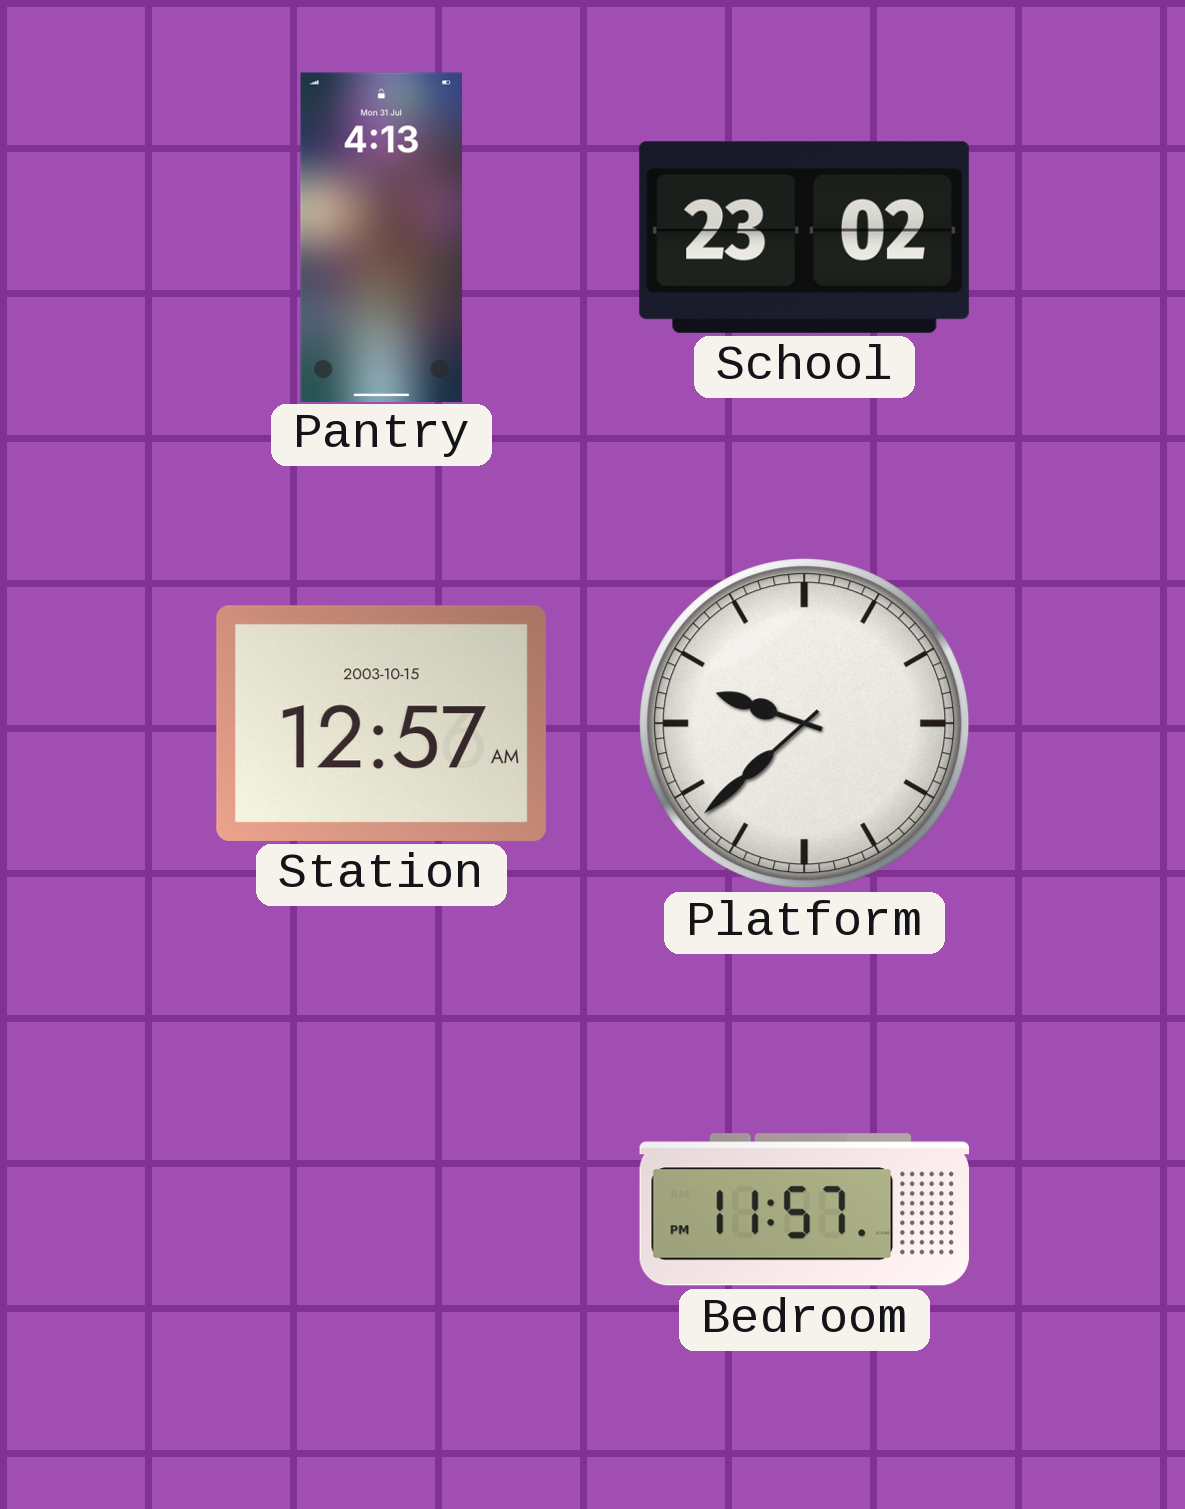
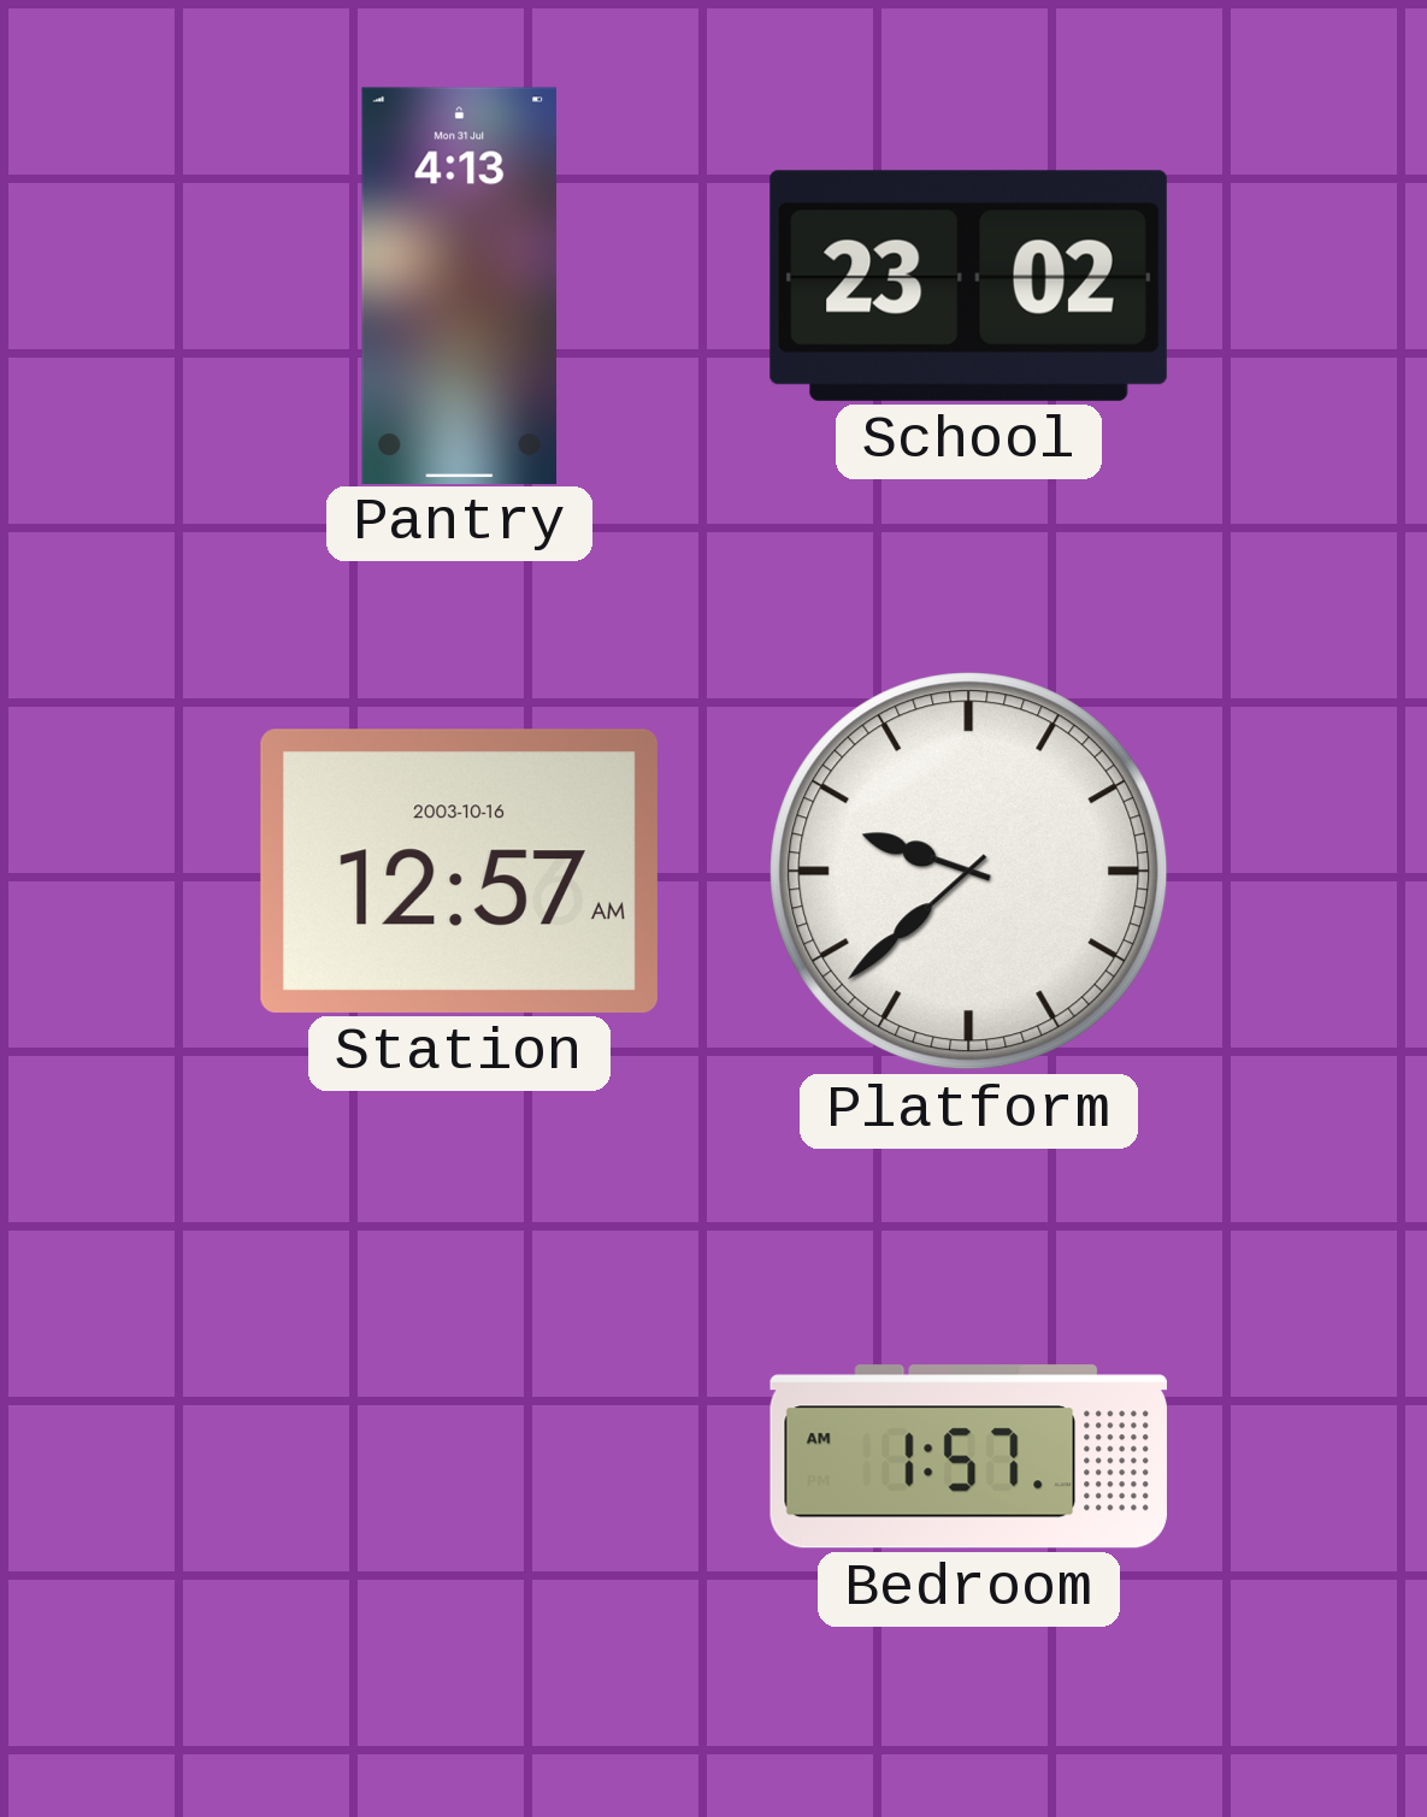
Station date: 2003-10-15 -> 2003-10-16 (459, 871)
Bedroom: 11:57 -> 1:57 (968, 1457)
